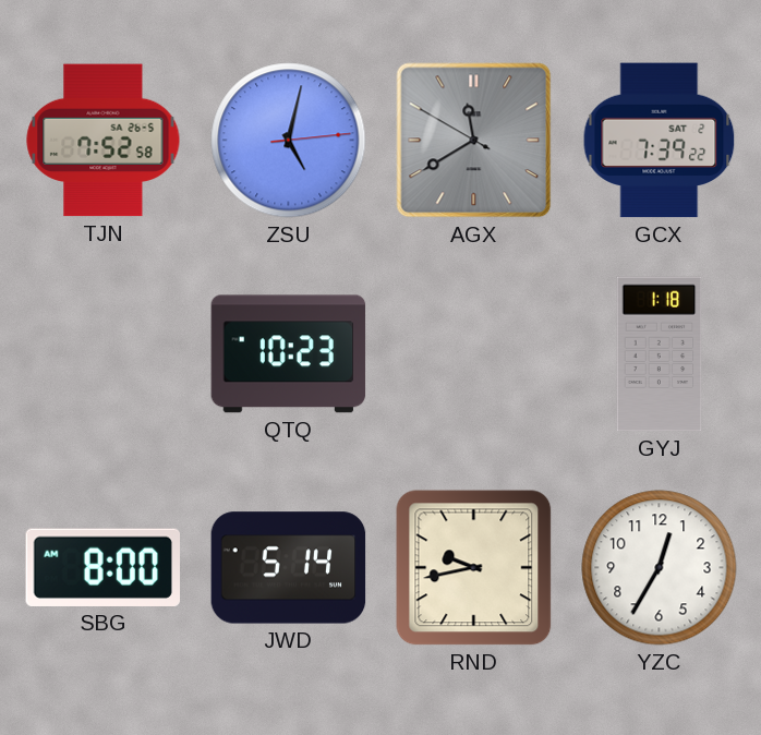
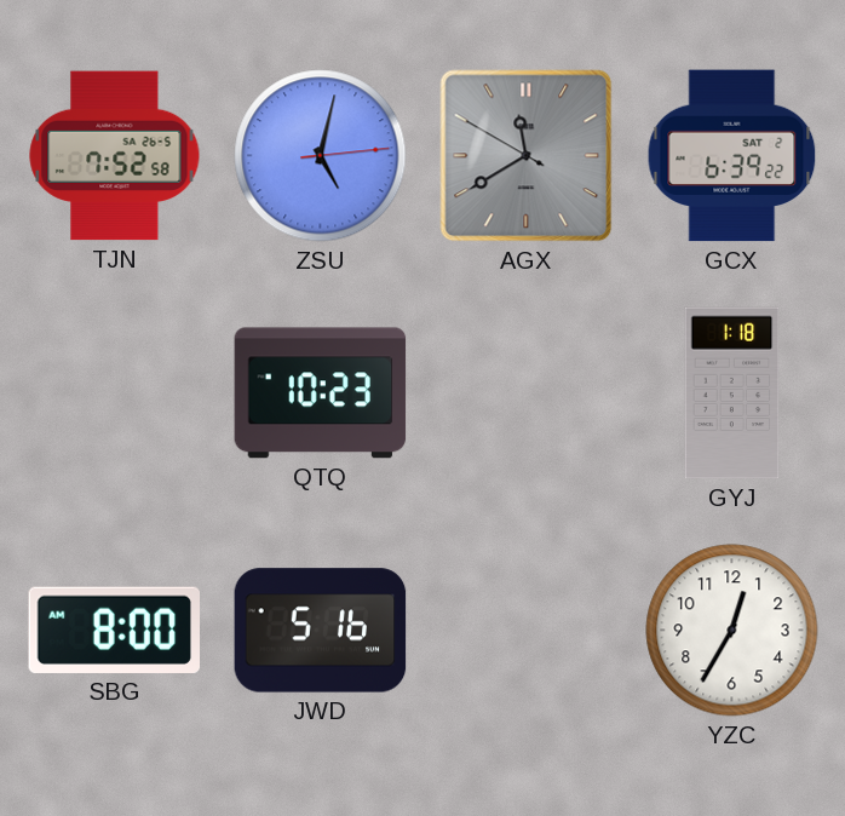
GCX: 7:39 -> 6:39 (732, 156)
JWD: 5:14 -> 5:16 (321, 631)
RND: 9:43 -> none (474, 568)
